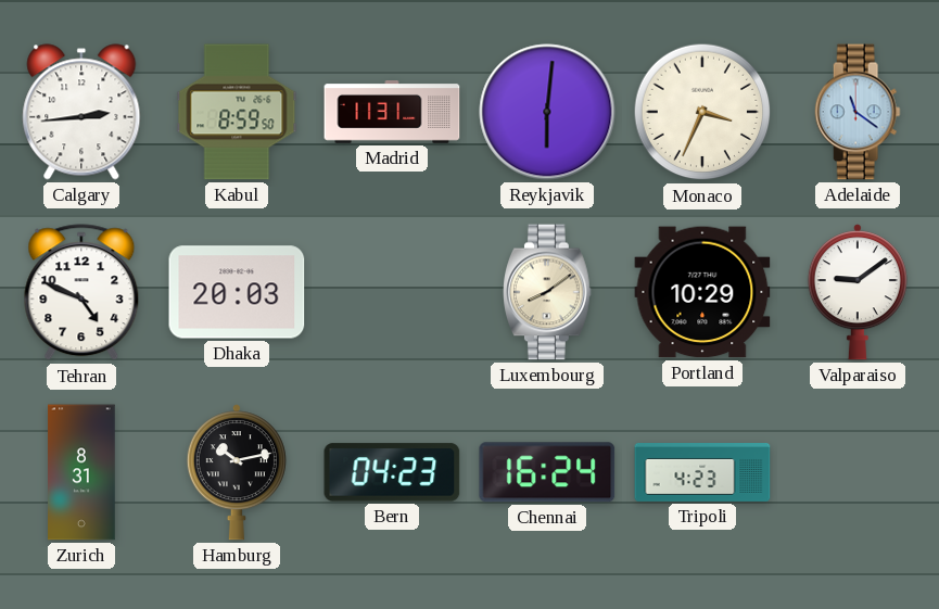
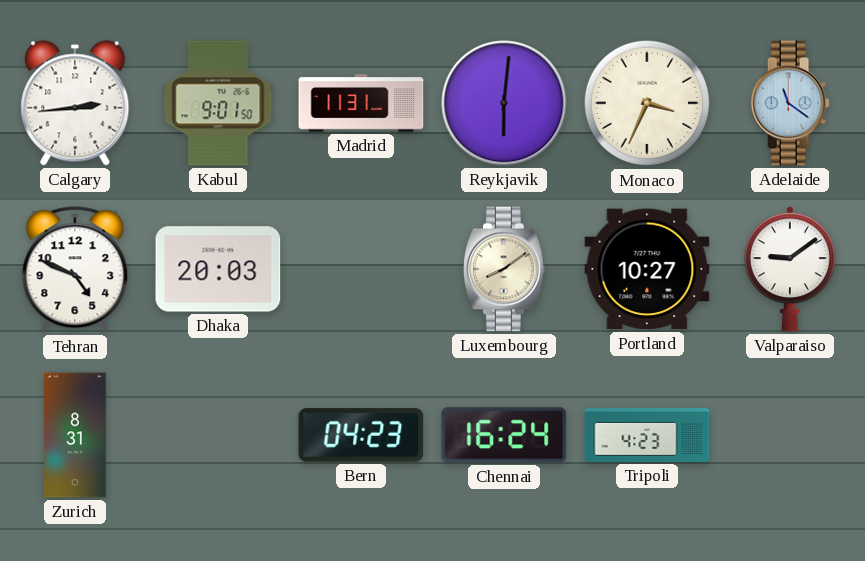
Kabul: 8:59 -> 9:01 (218, 103)
Portland: 10:29 -> 10:27 (647, 269)
Hamburg: 10:13 -> none (237, 472)
